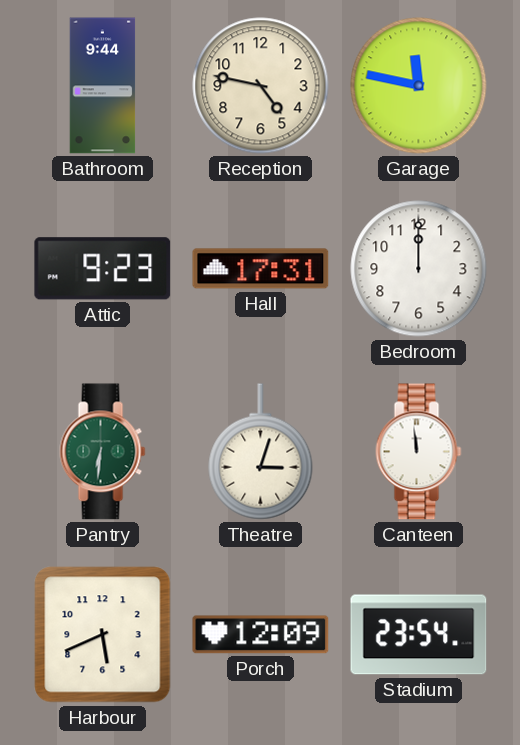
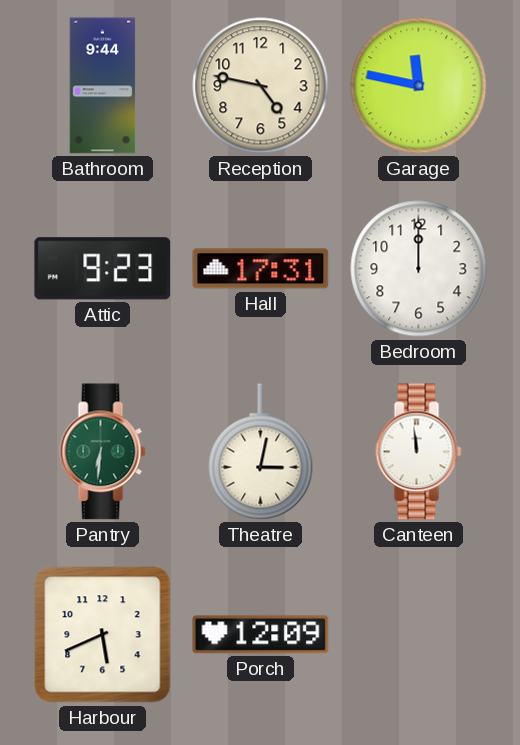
Theatre: 3:03 -> 3:02 (261, 452)
Stadium: 23:54 -> none (419, 635)
